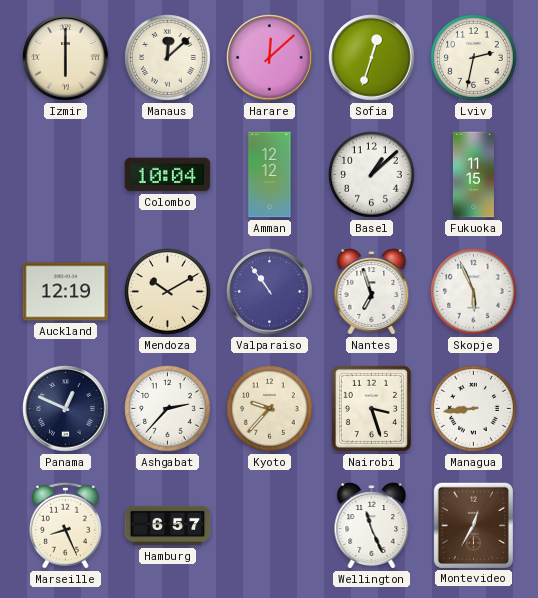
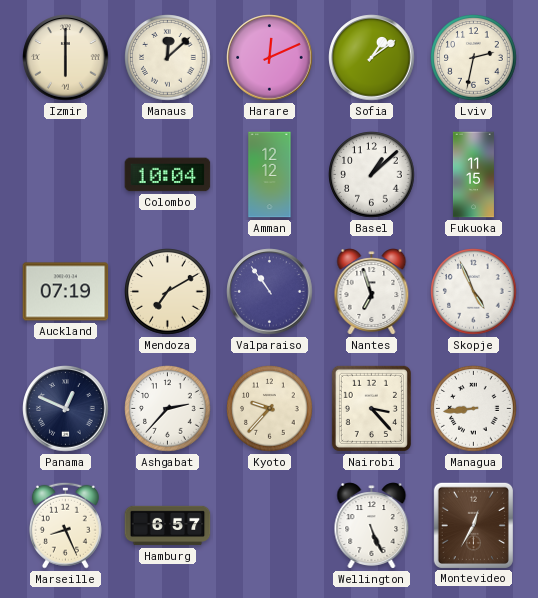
Harare: 12:08 -> 12:11 (270, 58)
Sofia: 12:33 -> 1:09 (372, 58)
Auckland: 12:19 -> 07:19 (66, 292)
Mendoza: 10:10 -> 7:10 (168, 292)
Skopje: 5:56 -> 4:56 (474, 292)
Nairobi: 3:27 -> 3:23 (371, 408)
Wellington: 11:26 -> 5:26 (372, 526)
